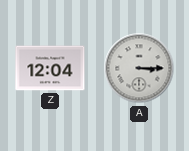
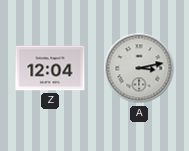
A: 3:15 -> 3:13 (139, 68)
